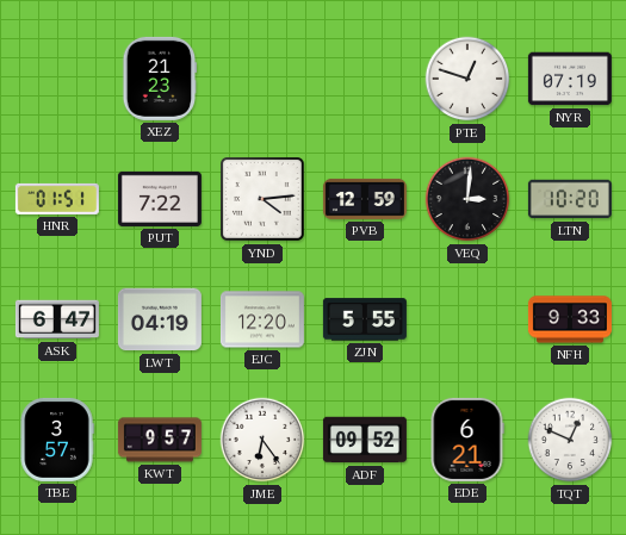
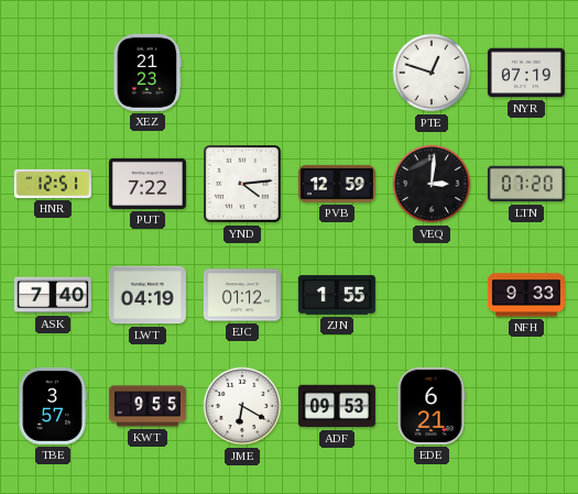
HNR: 01:51 -> 12:51 (53, 184)
LTN: 10:20 -> 07:20 (526, 184)
ASK: 6:47 -> 7:40 (53, 295)
EJC: 12:20 -> 01:12 (242, 295)
ZJN: 5:55 -> 1:55 (337, 295)
KWT: 9:57 -> 9:55 (148, 406)
JME: 6:24 -> 6:20 (242, 406)
ADF: 09:52 -> 09:53 (337, 406)
TQT: 12:49 -> none (570, 440)
